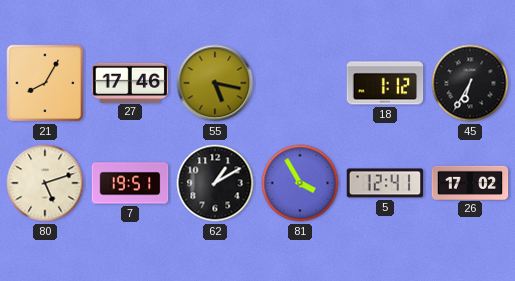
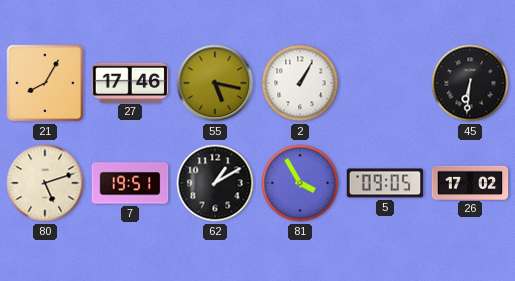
2: none -> 1:05 (300, 83)
18: 1:12 -> none (385, 83)
45: 6:35 -> 6:31 (470, 83)
5: 12:41 -> 09:05 (385, 183)
